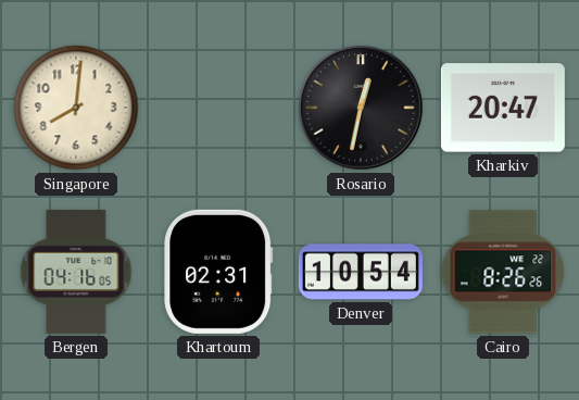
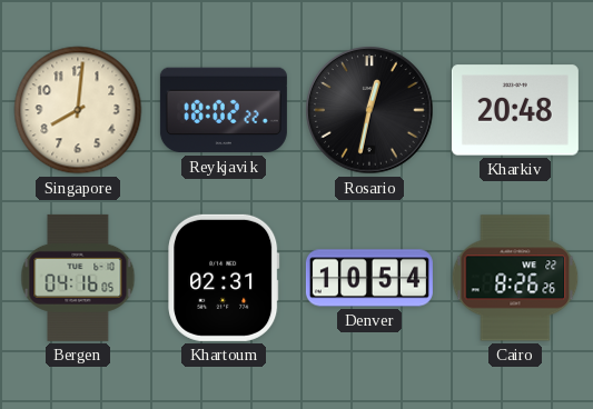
Reykjavik: none -> 18:02 (224, 110)
Kharkiv: 20:47 -> 20:48 (515, 110)
